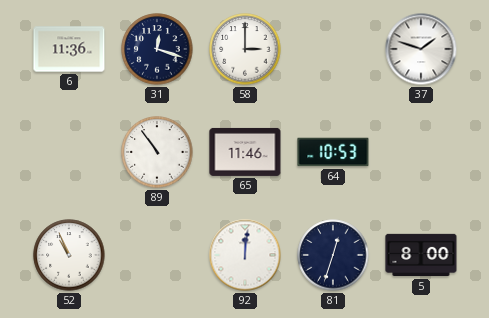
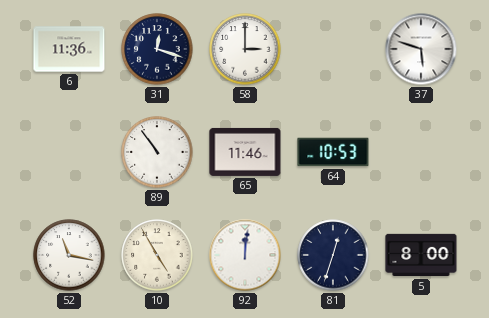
37: 1:48 -> 5:48 (421, 49)
52: 10:56 -> 11:17 (69, 255)
10: none -> 4:55 (157, 255)
